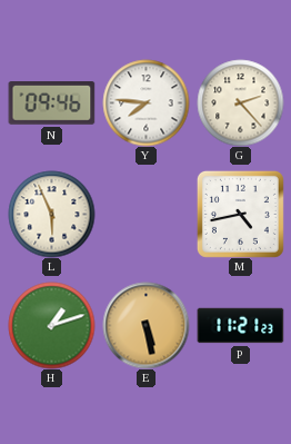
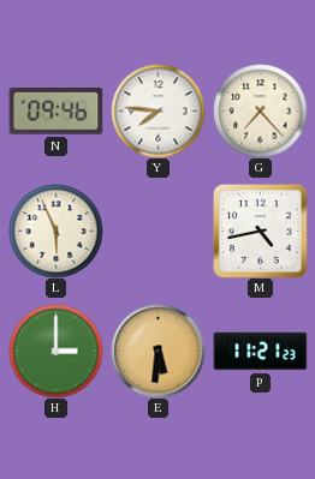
G: 2:23 -> 7:23 (260, 110)
H: 1:12 -> 3:00 (55, 351)
E: 5:28 -> 5:31 (157, 351)
